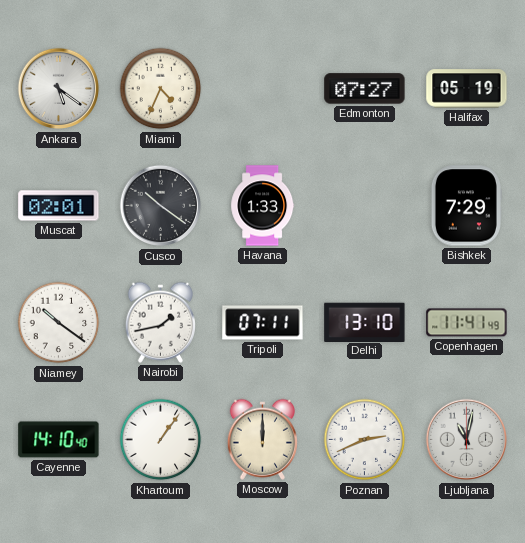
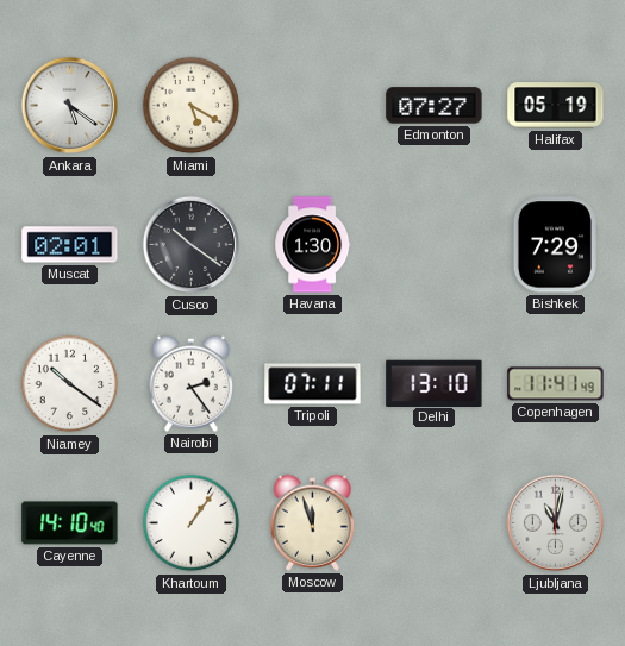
Miami: 4:34 -> 5:20 (192, 106)
Havana: 1:33 -> 1:30 (313, 245)
Nairobi: 1:43 -> 2:24 (190, 383)
Moscow: 12:00 -> 11:57 (312, 522)
Poznan: 2:41 -> none (365, 440)
